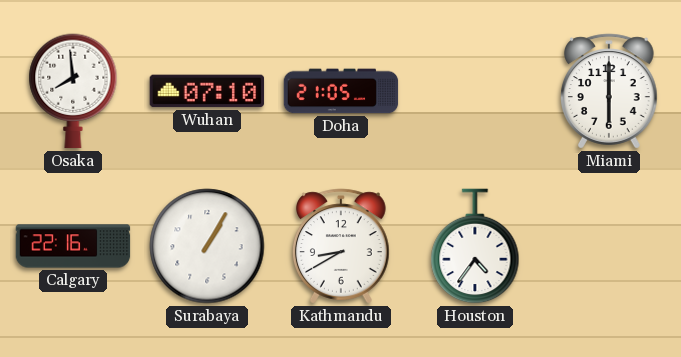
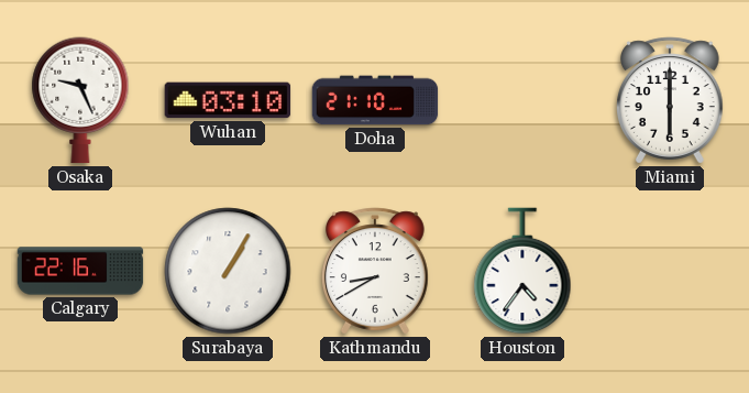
Osaka: 7:59 -> 9:26 (80, 100)
Wuhan: 07:10 -> 03:10 (228, 100)
Doha: 21:05 -> 21:10 (375, 100)
